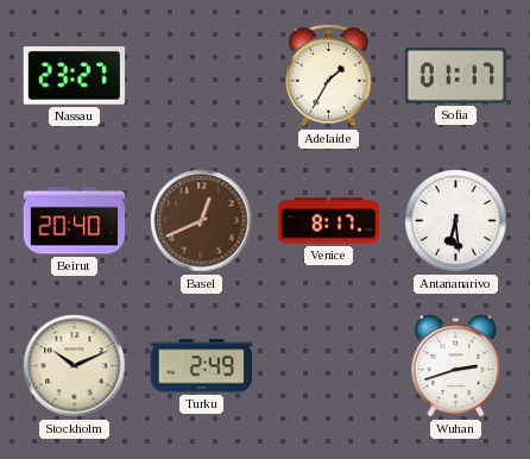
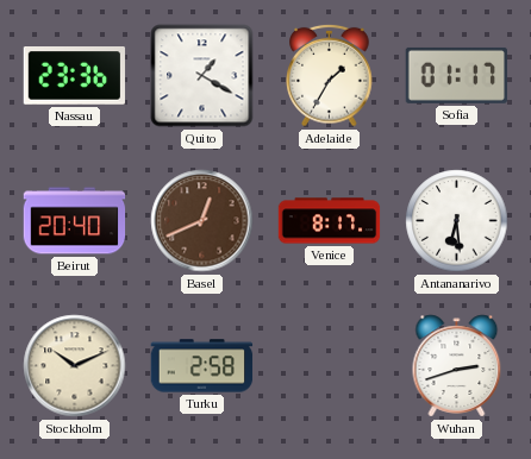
Nassau: 23:27 -> 23:36 (75, 76)
Quito: none -> 1:20 (202, 76)
Turku: 2:49 -> 2:58 (202, 366)
